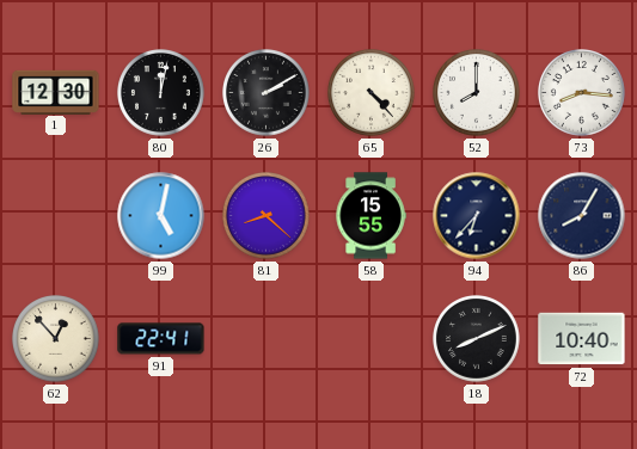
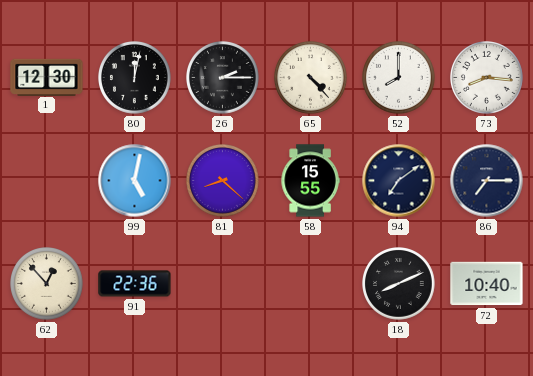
26: 2:10 -> 2:15 (223, 78)
94: 6:37 -> 7:09 (399, 181)
86: 8:05 -> 7:15 (487, 181)
91: 22:41 -> 22:36 (135, 284)
